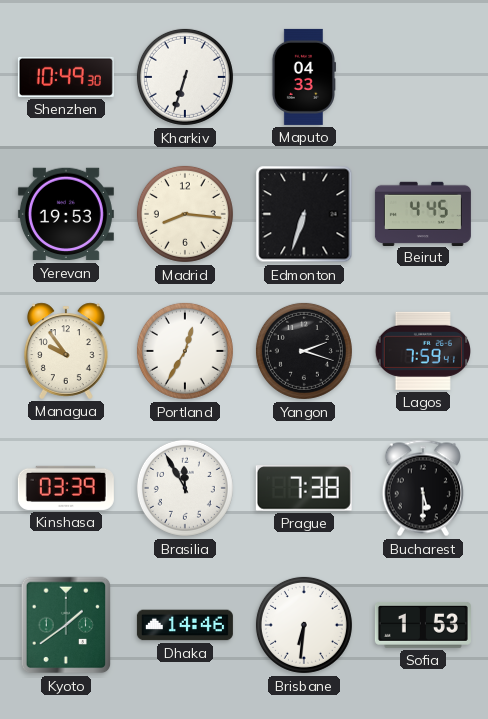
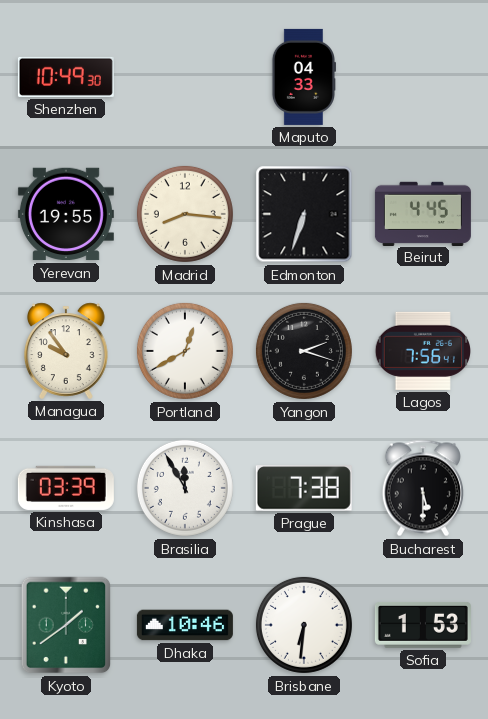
Kharkiv: 6:33 -> none (185, 77)
Yerevan: 19:53 -> 19:55 (66, 214)
Portland: 12:35 -> 12:40 (185, 351)
Lagos: 7:59 -> 7:56 (422, 351)
Dhaka: 14:46 -> 10:46 (185, 625)
